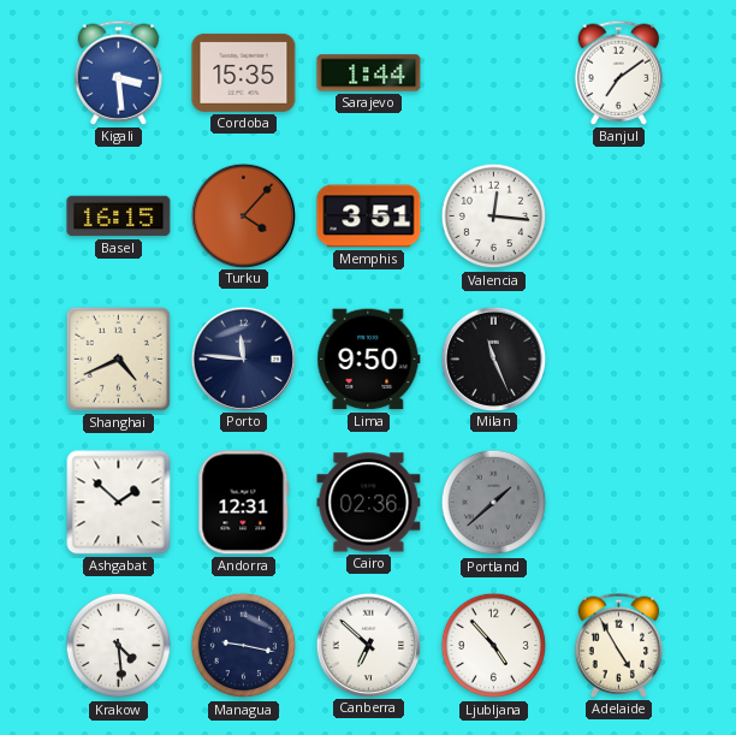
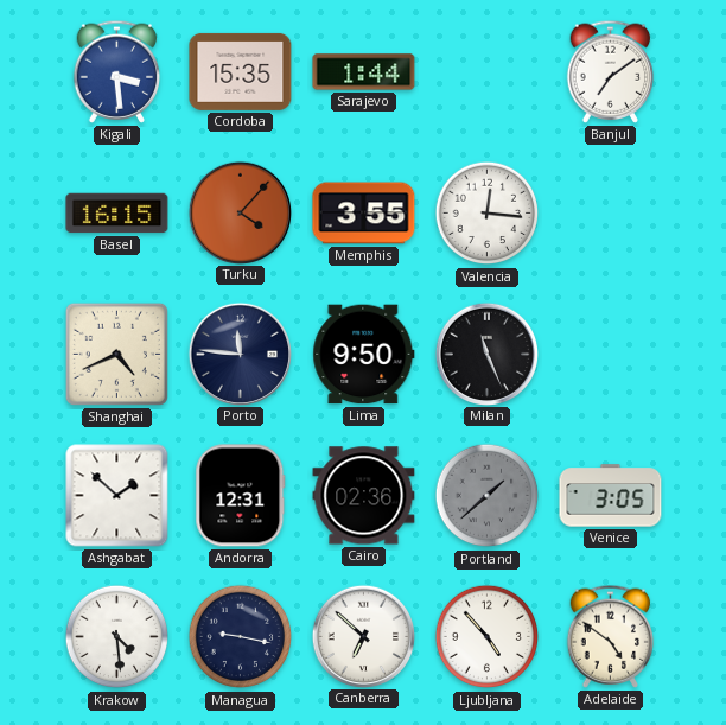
Memphis: 3:51 -> 3:55 (364, 214)
Venice: none -> 3:05 (611, 496)
Adelaide: 4:55 -> 4:51 (611, 636)
